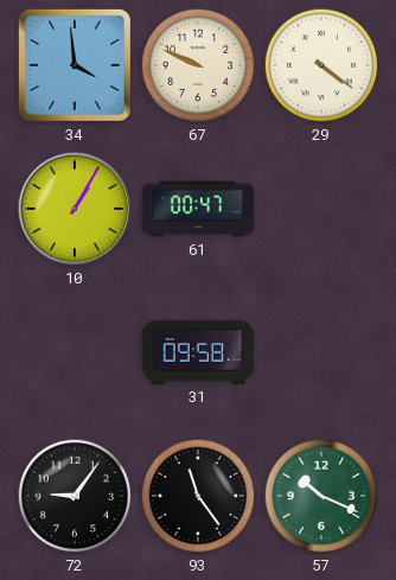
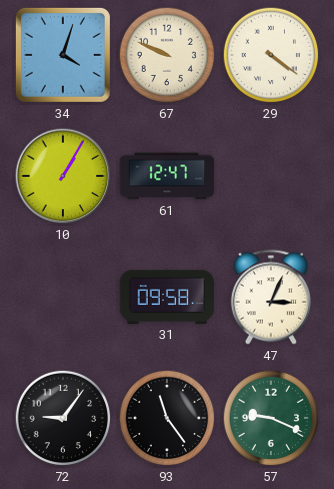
34: 3:59 -> 4:03 (63, 55)
61: 00:47 -> 12:47 (167, 176)
47: none -> 3:04 (271, 297)
57: 10:19 -> 9:19 (271, 418)
